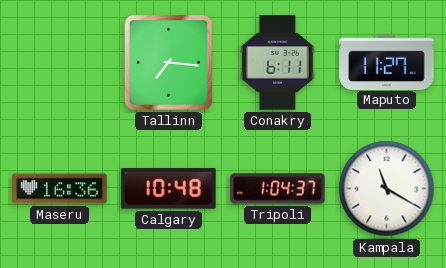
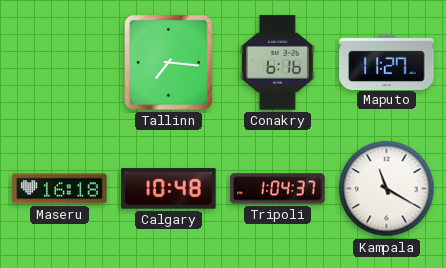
Conakry: 6:11 -> 6:16 (277, 63)
Maseru: 16:36 -> 16:18 (60, 189)
